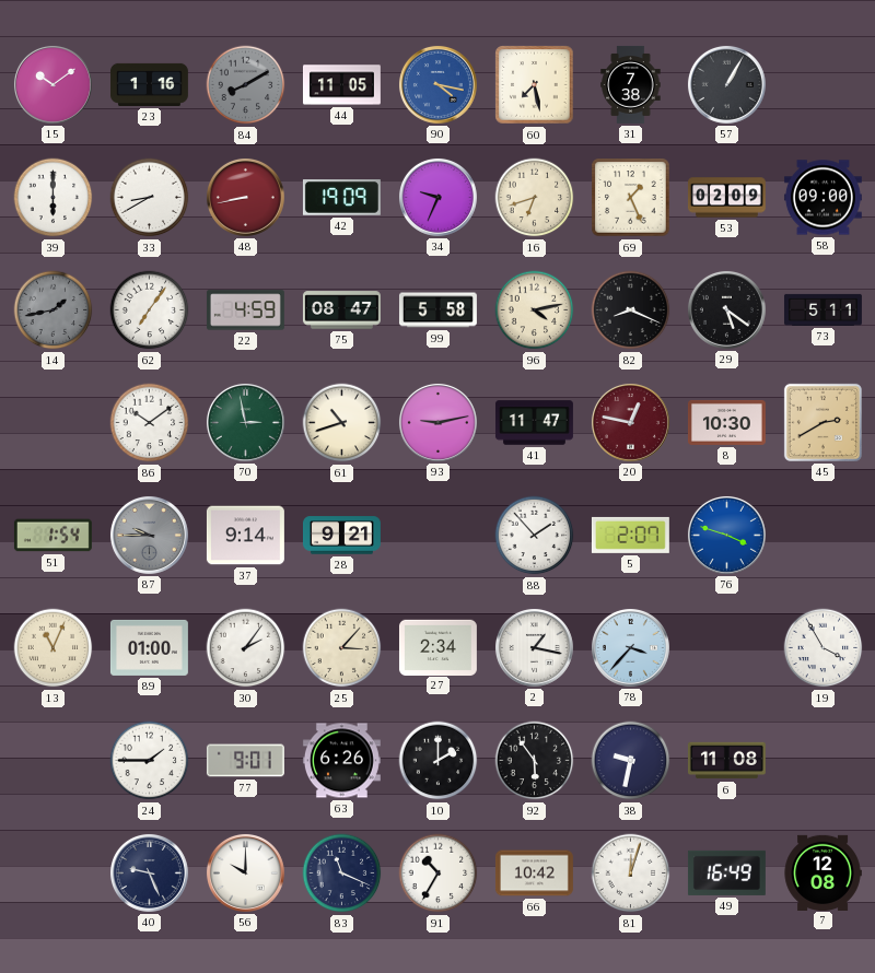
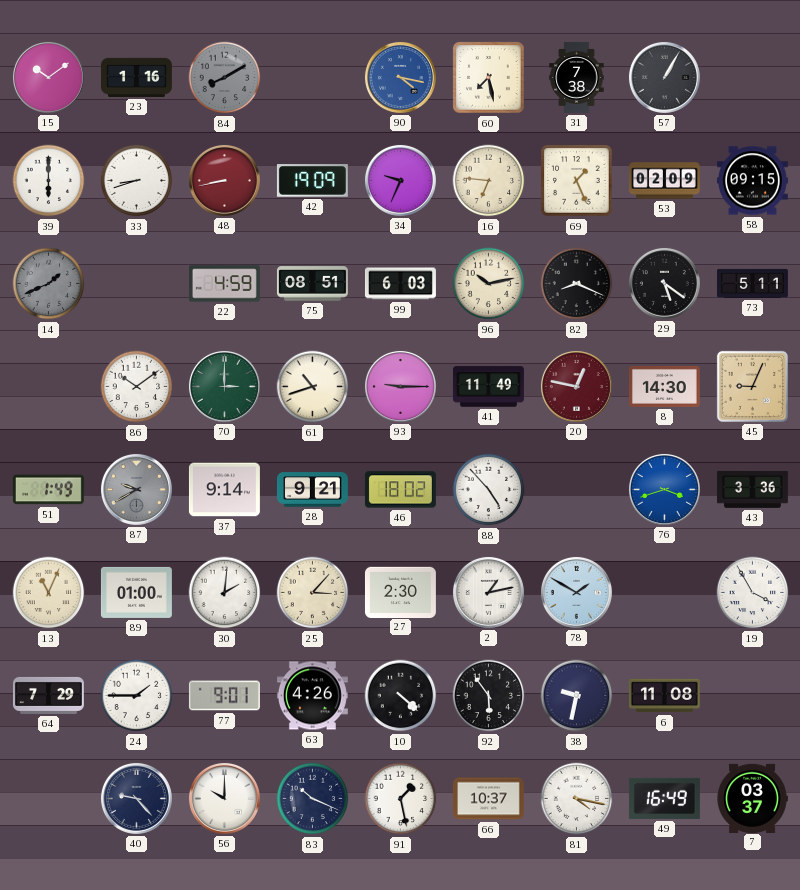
44: 11:05 -> none (341, 85)
33: 8:40 -> 8:42 (137, 181)
16: 6:42 -> 6:46 (489, 181)
58: 09:00 -> 09:15 (752, 181)
14: 1:43 -> 1:41 (49, 284)
62: 7:06 -> none (150, 310)
75: 08:47 -> 08:51 (312, 284)
99: 5:58 -> 6:03 (400, 284)
96: 4:13 -> 10:13 (489, 284)
70: 2:58 -> 3:00 (224, 386)
93: 9:13 -> 9:15 (400, 386)
41: 11:47 -> 11:49 (488, 387)
8: 10:30 -> 14:30 (664, 386)
45: 2:40 -> 9:04 (752, 386)
51: 1:54 -> 1:49 (48, 490)
87: 9:45 -> 9:40 (136, 489)
46: none -> 18:02 (400, 490)
88: 1:53 -> 4:53 (489, 490)
5: 2:07 -> none (630, 535)
76: 3:48 -> 3:42 (664, 489)
43: none -> 3:36 (752, 490)
30: 2:06 -> 2:01 (225, 593)
27: 2:34 -> 2:30 (400, 592)
2: 1:17 -> 1:13 (488, 592)
78: 3:37 -> 1:50 (576, 592)
64: none -> 7:29 (48, 695)
63: 6:26 -> 4:26 (312, 696)
10: 2:00 -> 4:22 (401, 696)
40: 9:26 -> 9:23 (136, 798)
83: 11:19 -> 10:19 (313, 799)
91: 10:35 -> 1:28 (401, 799)
66: 10:42 -> 10:37 (488, 799)
81: 12:03 -> 4:17 (577, 799)
7: 12:08 -> 03:37 (752, 798)
